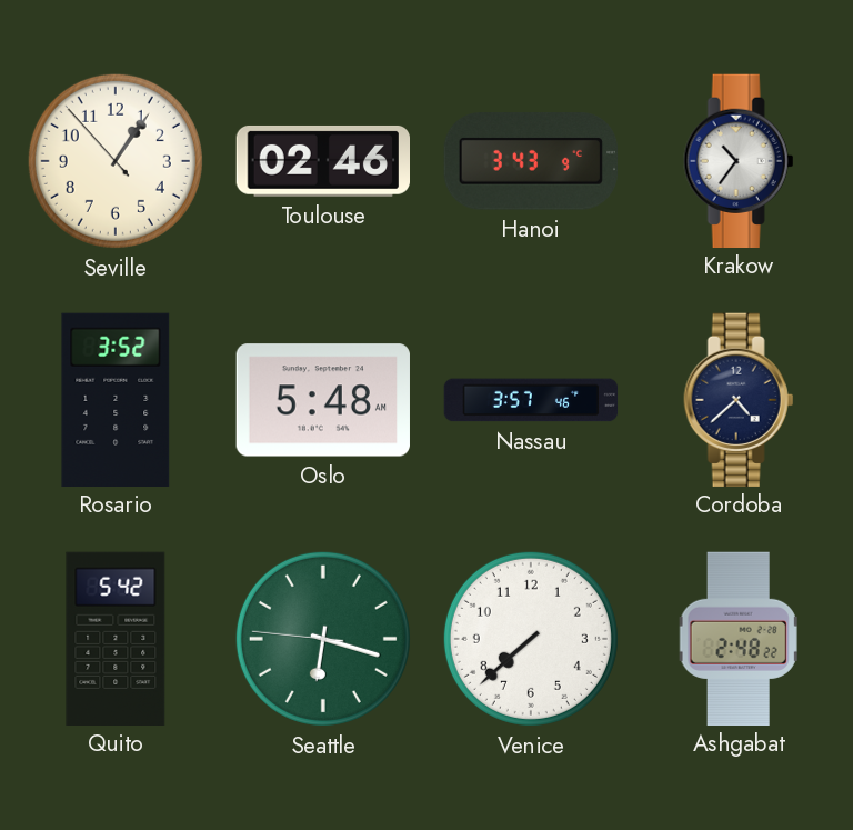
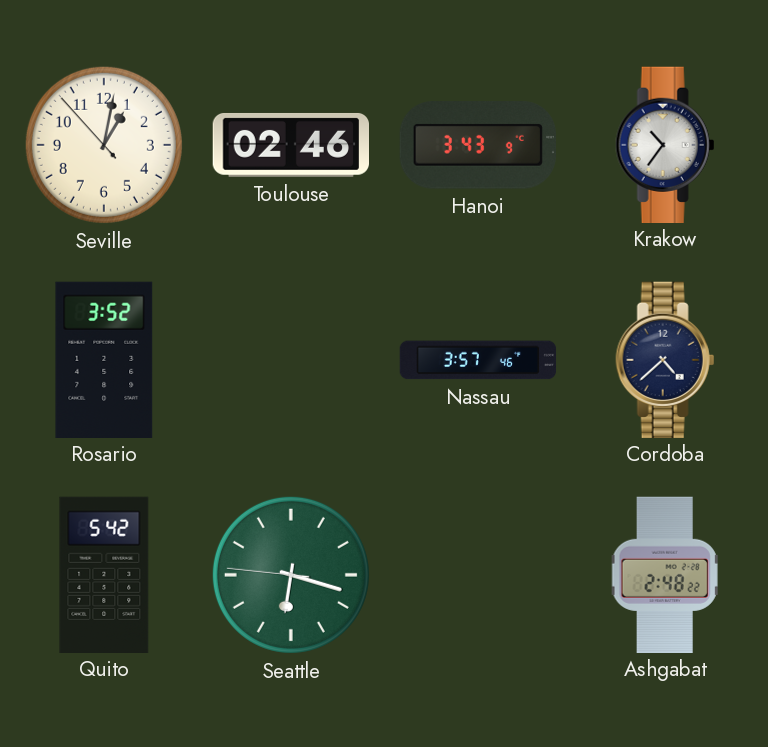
Seville: 1:05 -> 1:01 (104, 145)
Oslo: 5:48 -> none (323, 400)
Venice: 7:38 -> none (531, 639)
